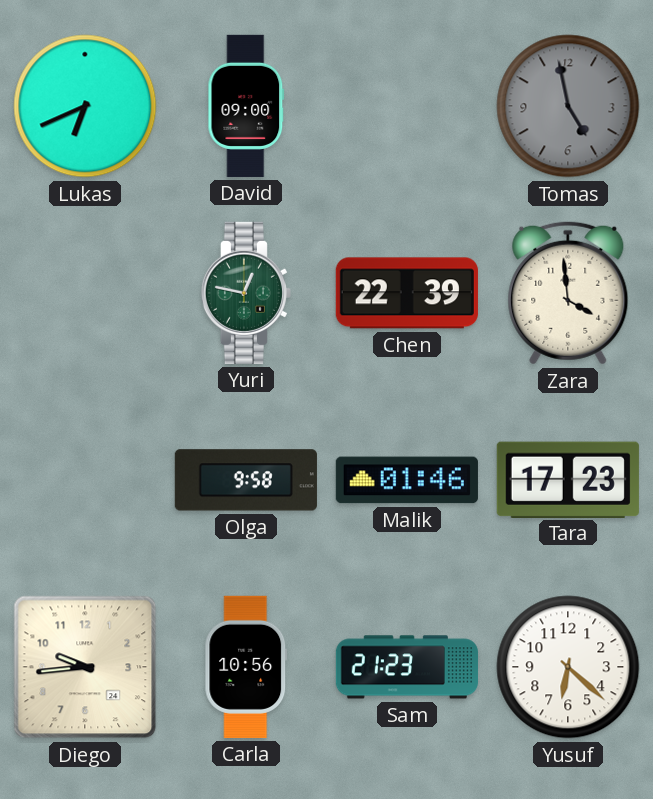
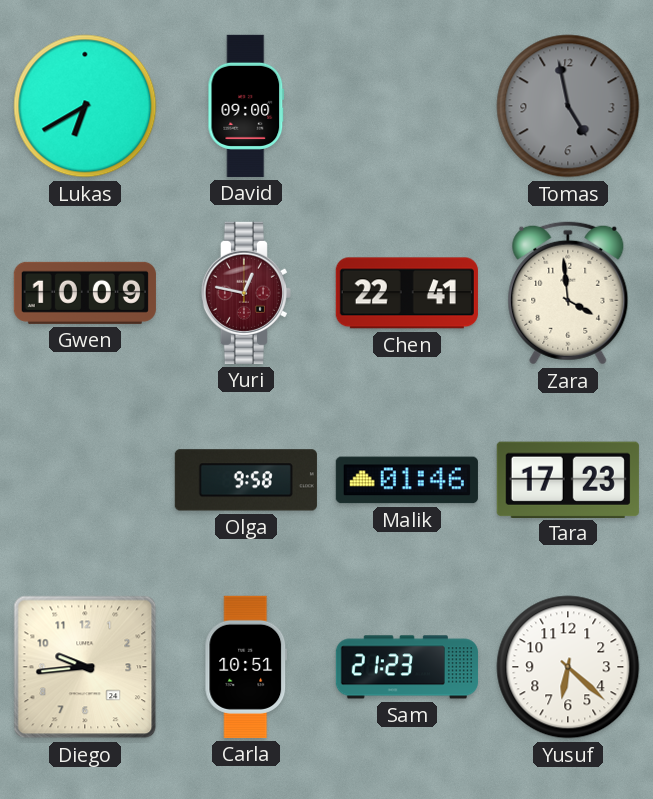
Lukas: 6:41 -> 6:40 (85, 106)
Gwen: none -> 10:09 (85, 293)
Yuri dial: green -> burgundy (246, 293)
Chen: 22:39 -> 22:41 (407, 293)
Carla: 10:56 -> 10:51 (246, 667)
